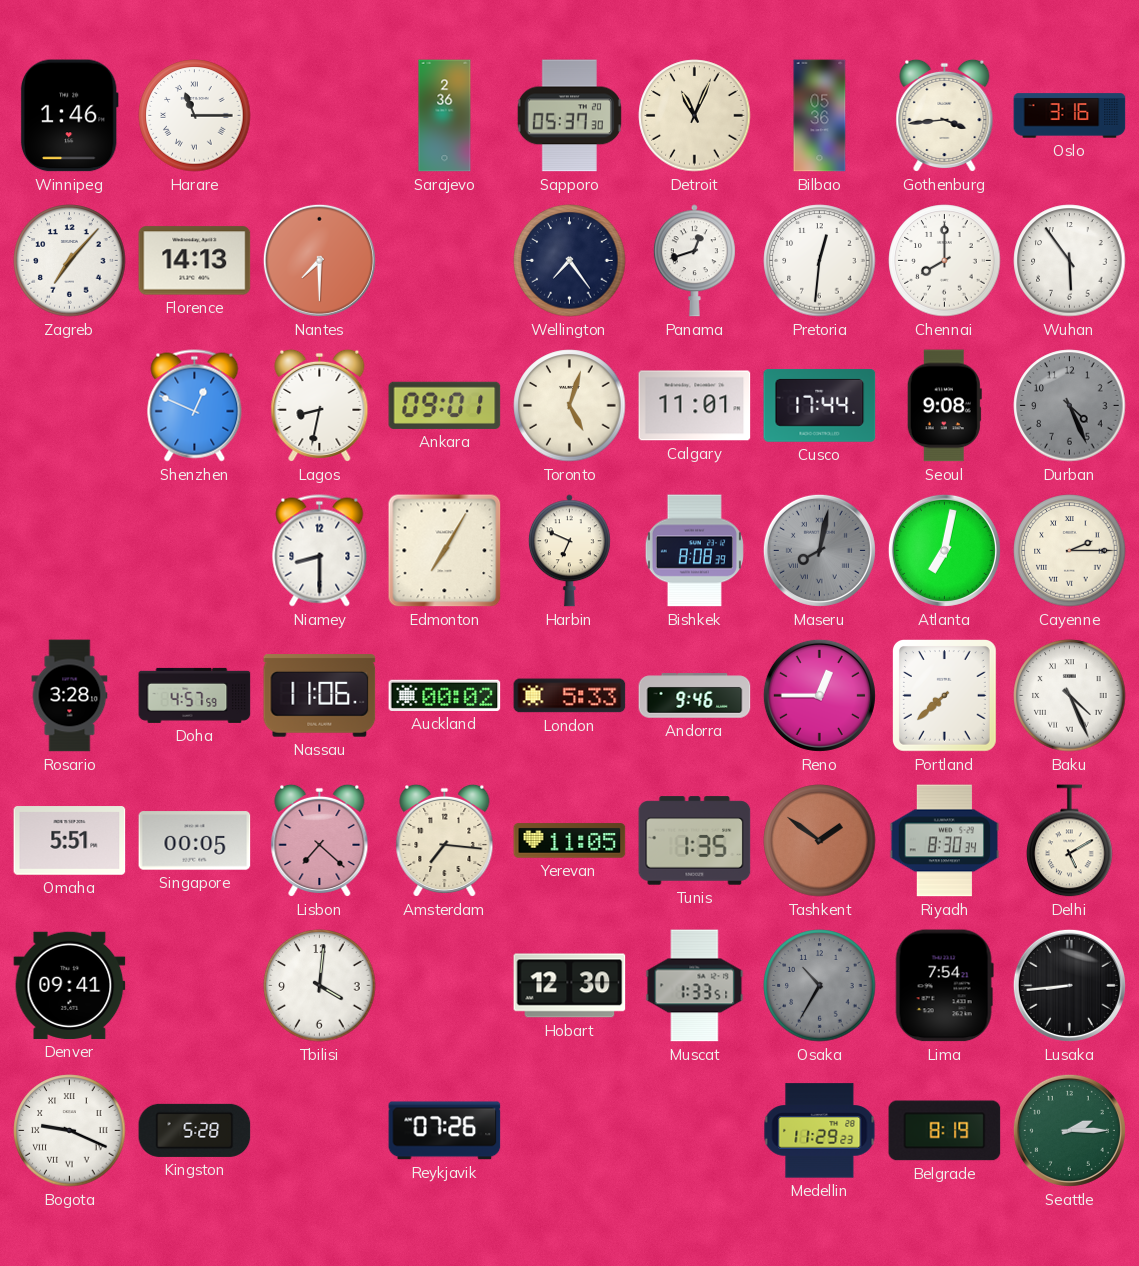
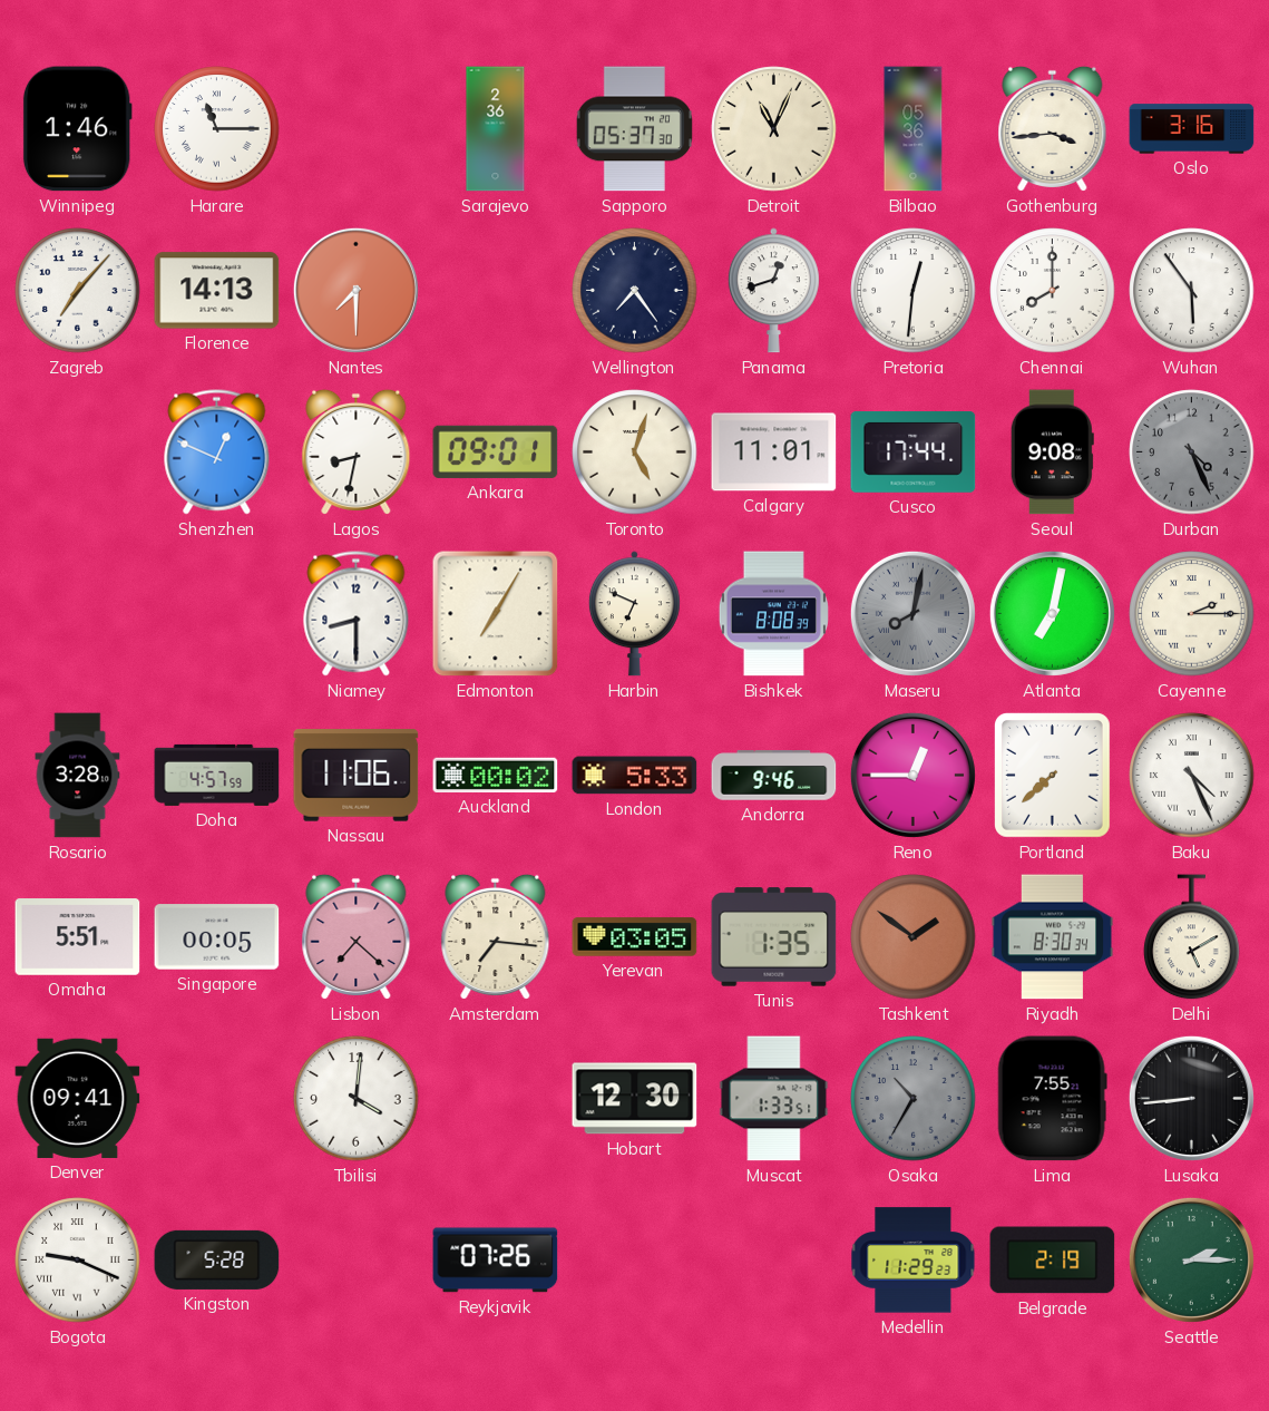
Yerevan: 11:05 -> 03:05 (635, 937)
Lima: 7:54 -> 7:55 (1052, 1099)
Belgrade: 8:19 -> 2:19 (1053, 1261)
